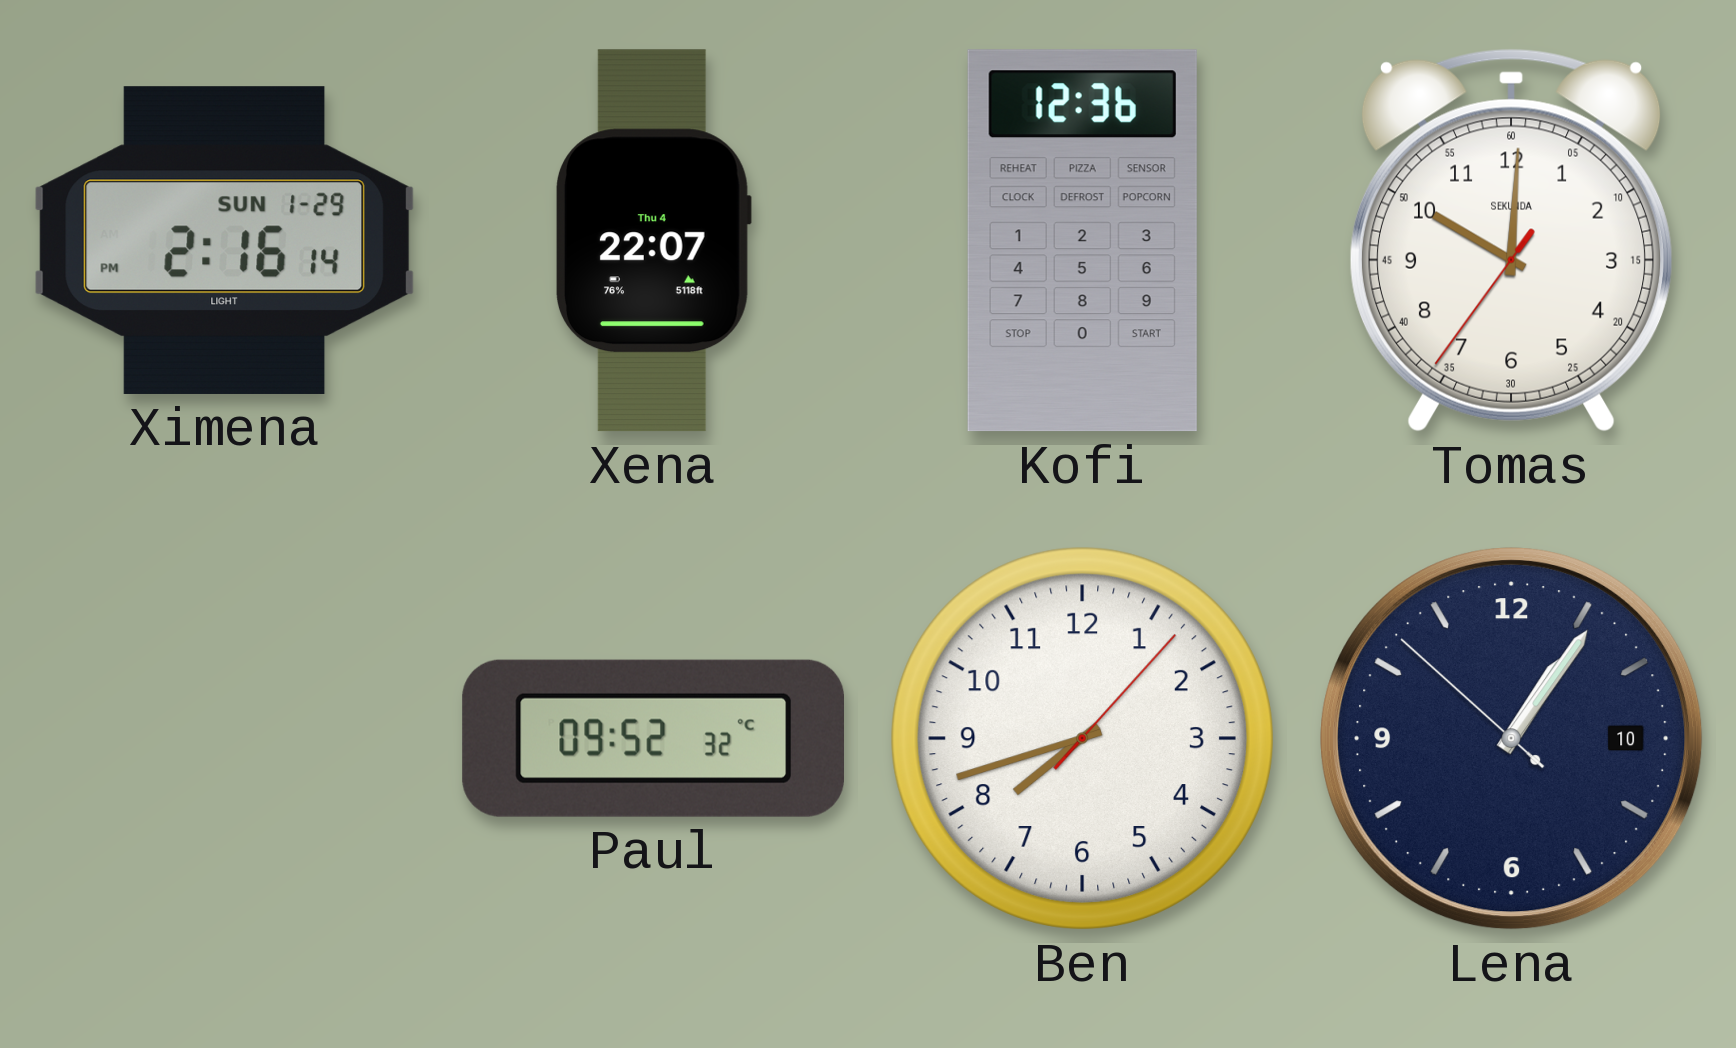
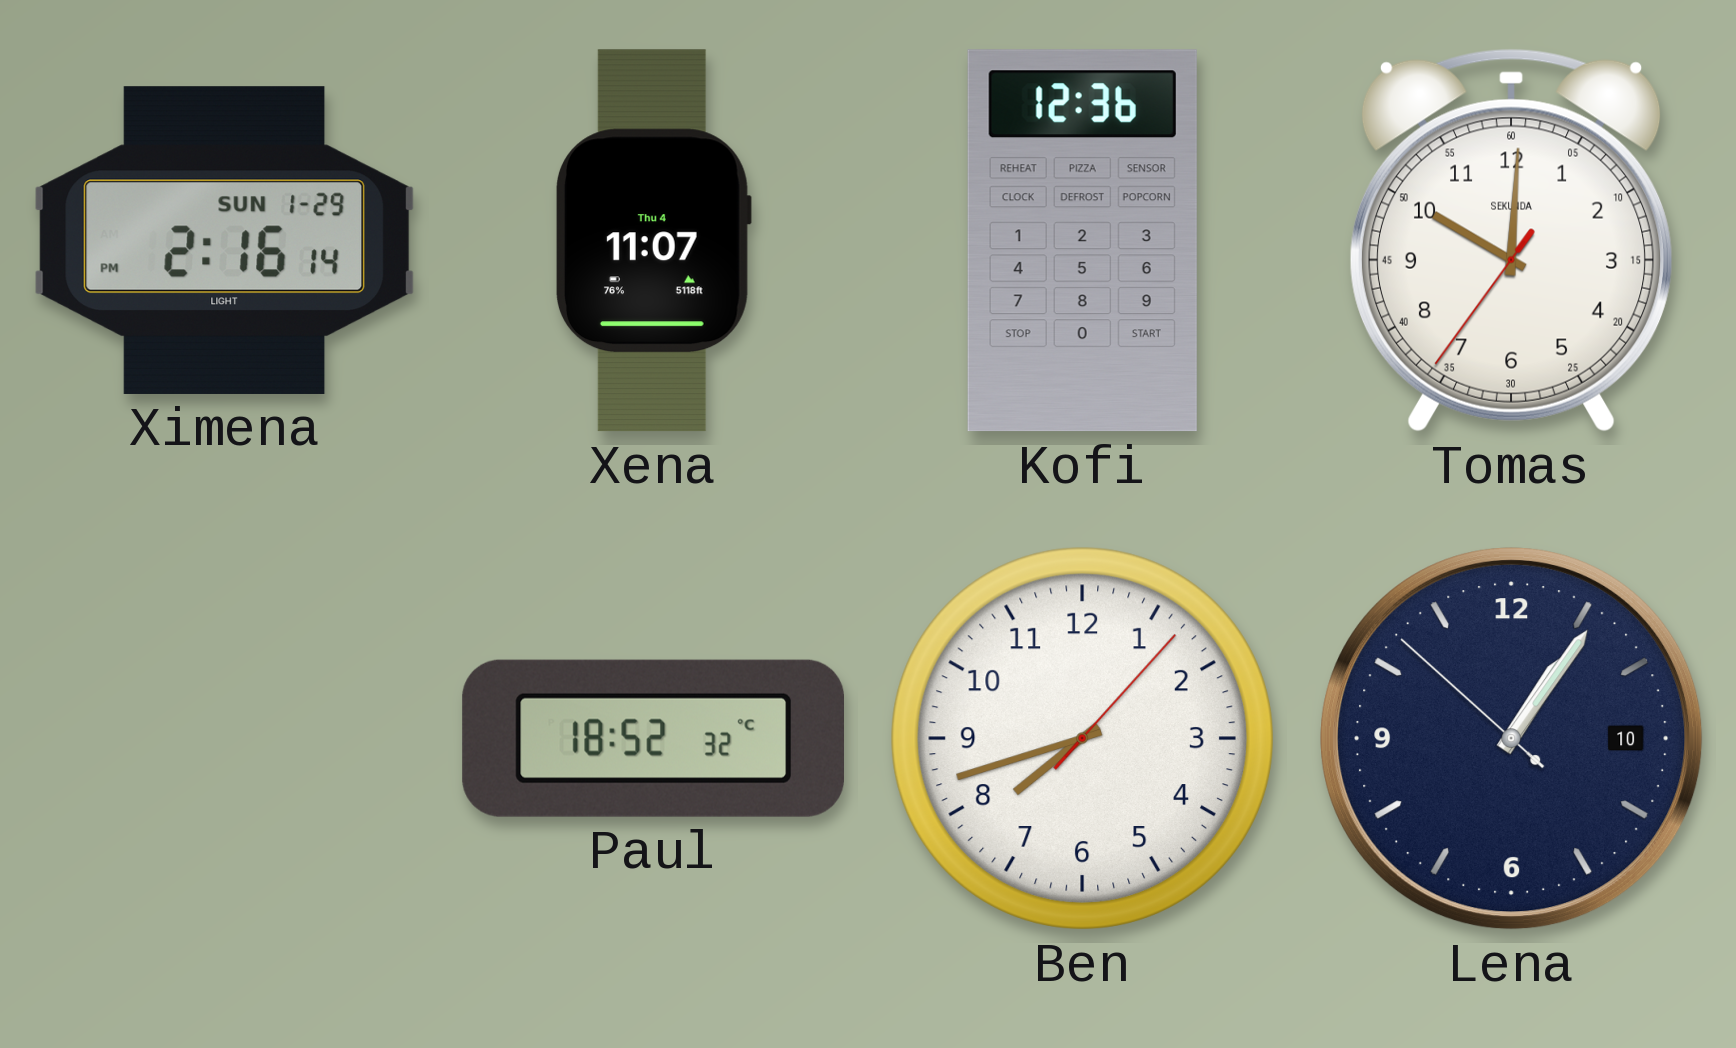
Xena: 22:07 -> 11:07 (654, 241)
Paul: 09:52 -> 18:52 (653, 738)
